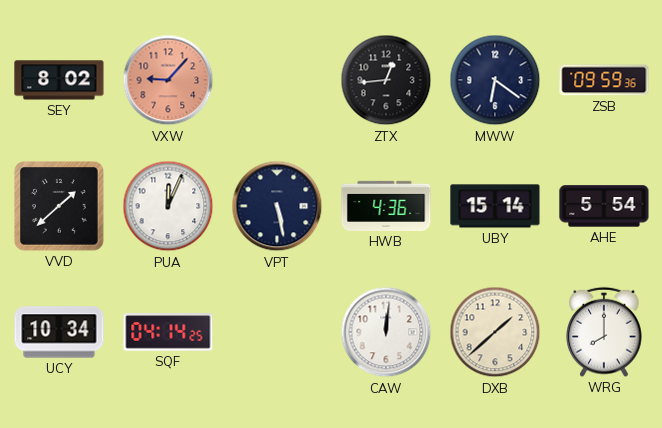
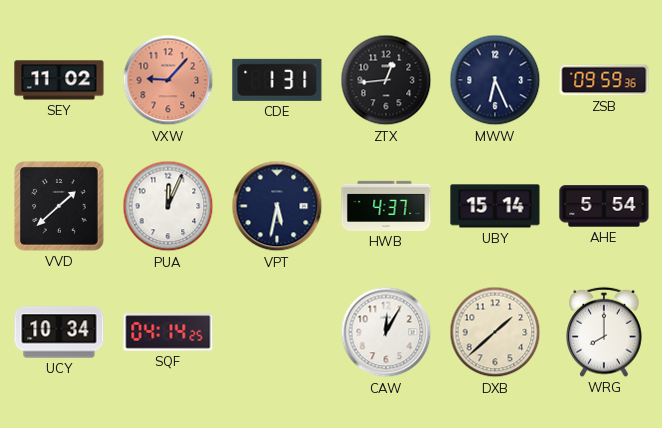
SEY: 8:02 -> 11:02 (59, 80)
CDE: none -> 1:31 (277, 80)
MWW: 6:21 -> 6:26 (495, 80)
VPT: 5:28 -> 5:32 (277, 206)
HWB: 4:36 -> 4:37 (386, 206)
CAW: 12:01 -> 12:05 (386, 332)
